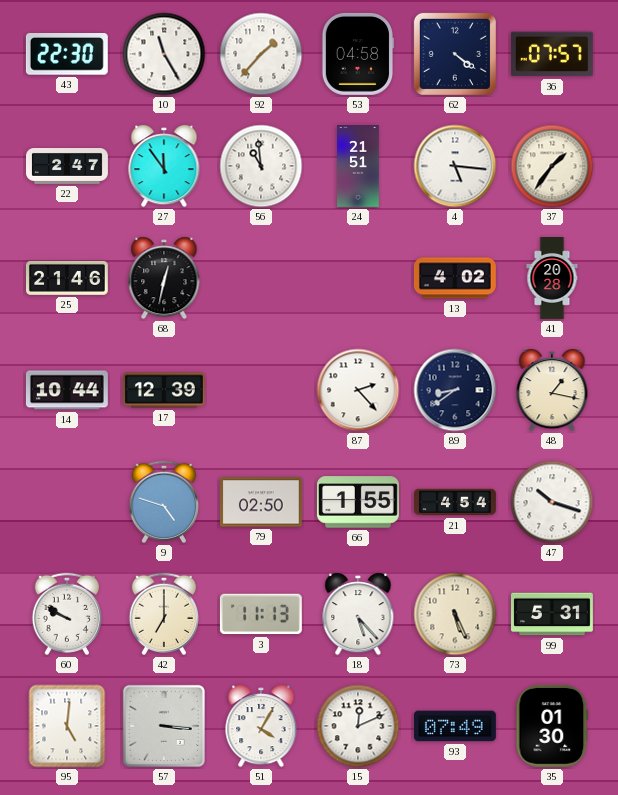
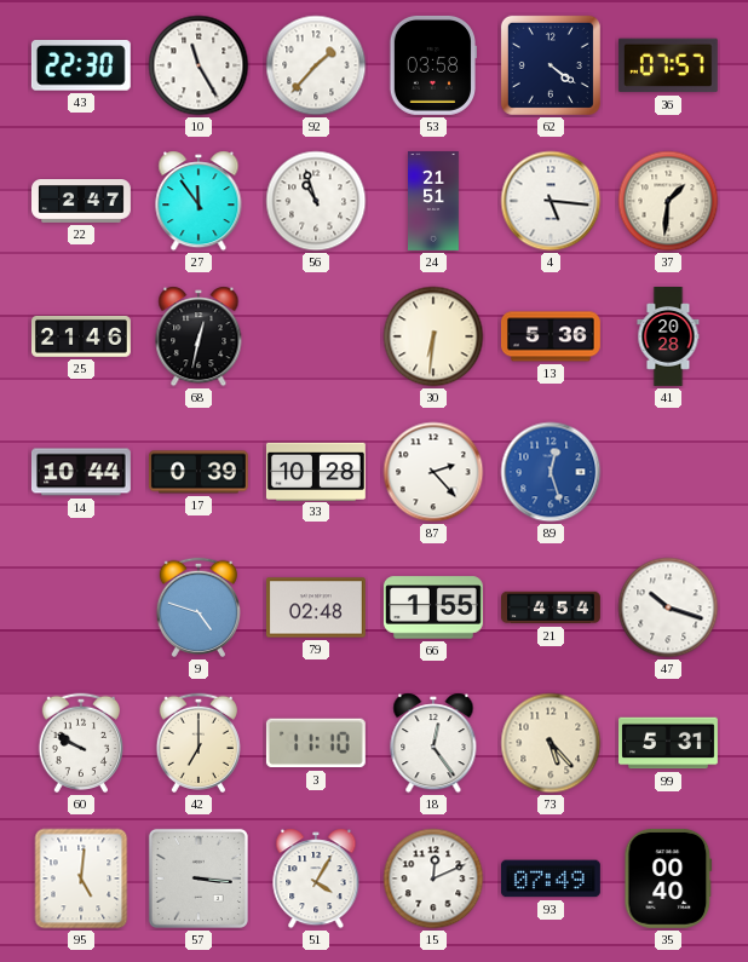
53: 04:58 -> 03:58 (433, 65)
56: 10:59 -> 10:57 (316, 201)
37: 1:36 -> 1:31 (668, 201)
30: none -> 6:31 (433, 336)
13: 4:02 -> 5:36 (551, 336)
17: 12:39 -> 0:39 (198, 472)
33: none -> 10:28 (316, 471)
89: 8:39 -> 12:27 (551, 472)
89 dial: navy -> blue (551, 472)
48: 1:17 -> none (552, 390)
79: 02:50 -> 02:48 (316, 607)
3: 11:13 -> 11:10 (316, 743)
18: 5:23 -> 12:24 (433, 743)
73: 5:26 -> 5:23 (551, 743)
35: 01:30 -> 00:40 (668, 879)
